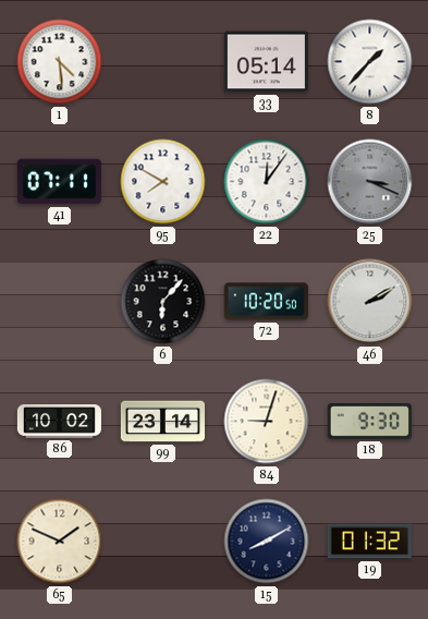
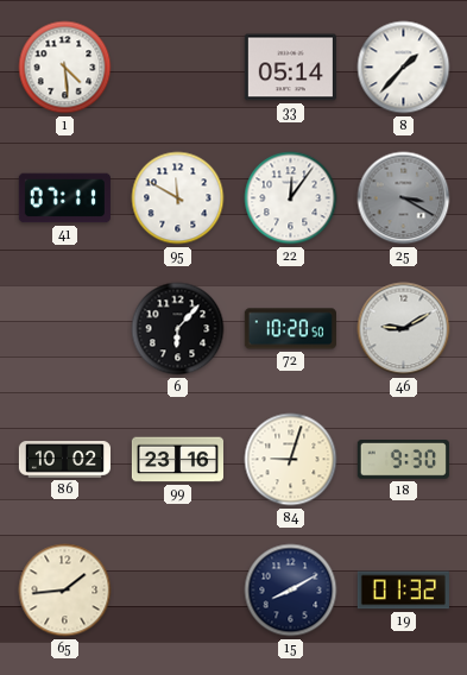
95: 7:50 -> 11:50 (178, 198)
25: 3:19 -> 3:20 (404, 198)
46: 2:10 -> 9:10 (404, 329)
99: 23:14 -> 23:16 (177, 460)
65: 1:49 -> 1:44 (65, 591)
